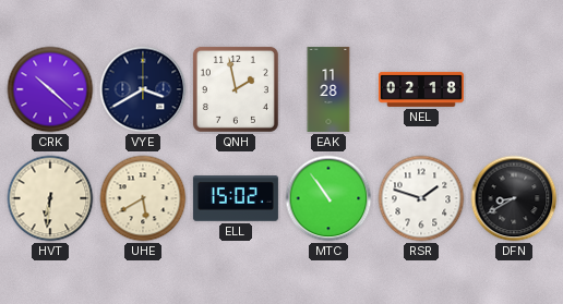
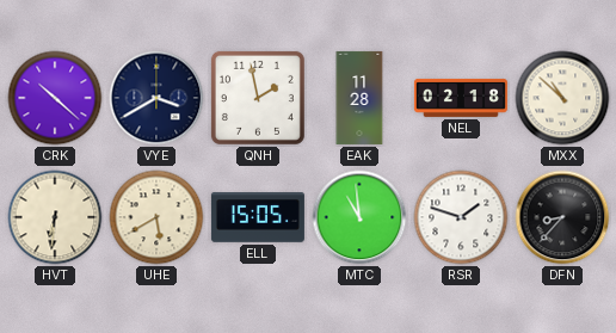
MXX: none -> 10:52 (562, 98)
ELL: 15:02 -> 15:05 (258, 217)
MTC: 10:54 -> 10:59 (359, 217)
DFN: 8:40 -> 8:37 (562, 217)
